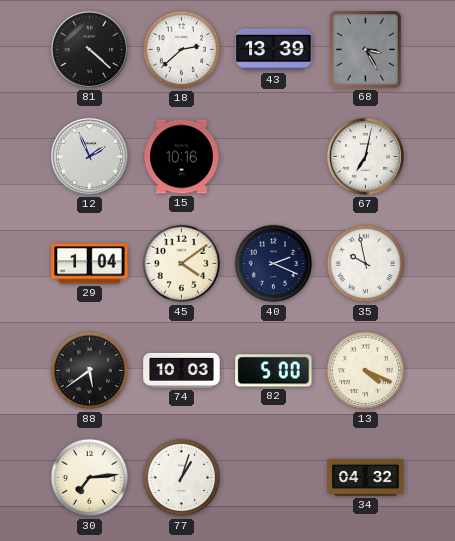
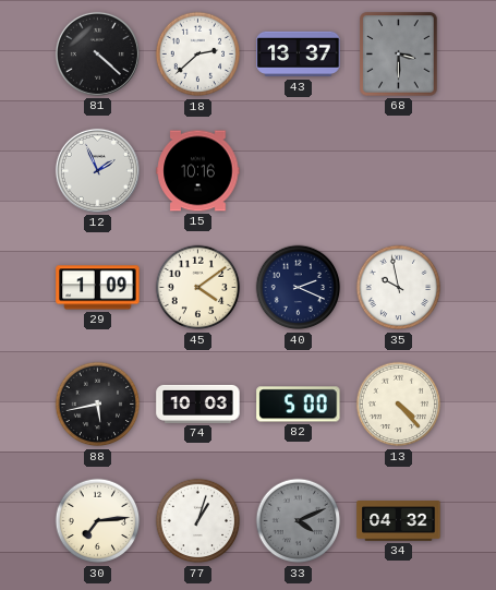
43: 13:39 -> 13:37 (299, 55)
68: 3:25 -> 3:30 (399, 55)
67: 7:02 -> none (365, 156)
29: 1:04 -> 1:09 (98, 288)
88: 5:39 -> 5:43 (98, 405)
13: 4:19 -> 4:23 (399, 405)
33: none -> 4:11 (299, 521)
